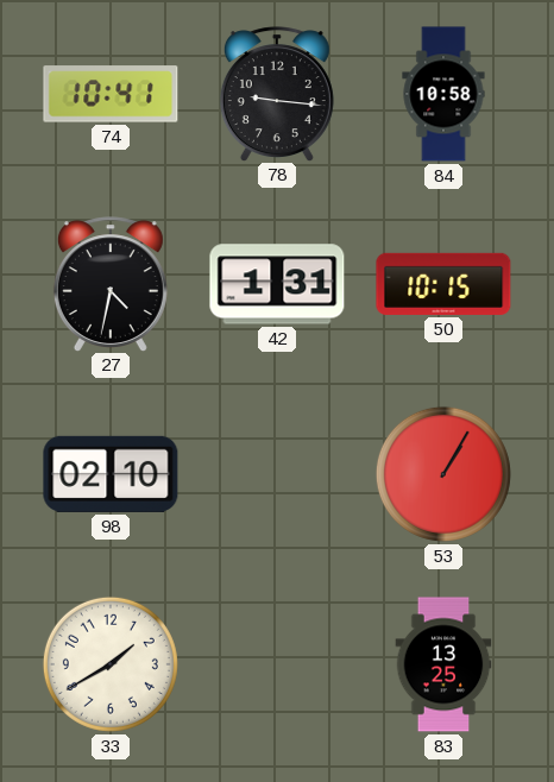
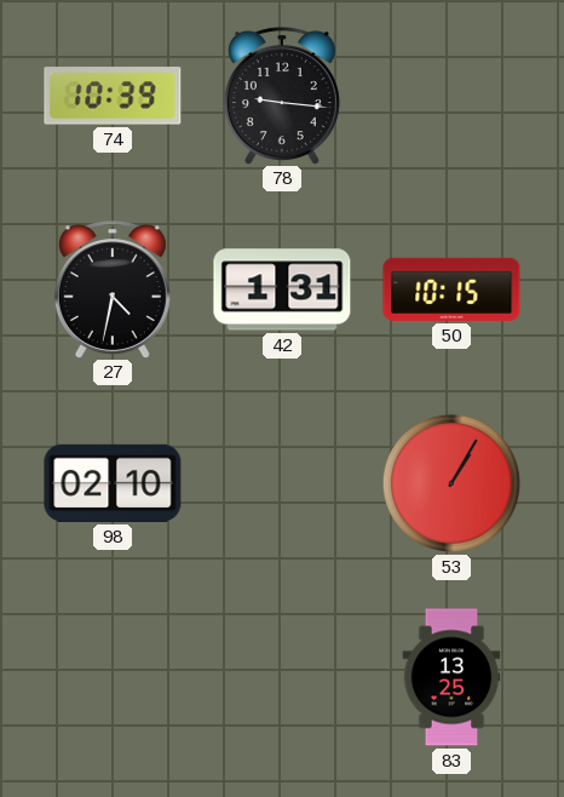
74: 10:41 -> 10:39 (113, 96)
84: 10:58 -> none (443, 94)
33: 1:40 -> none (111, 664)
